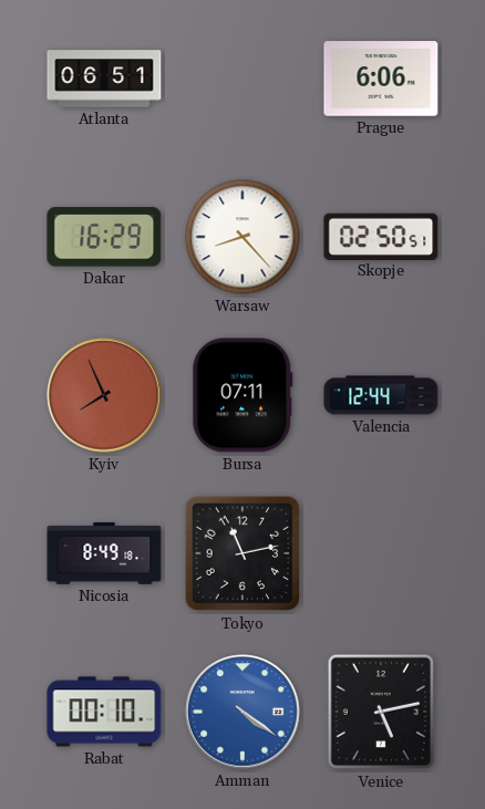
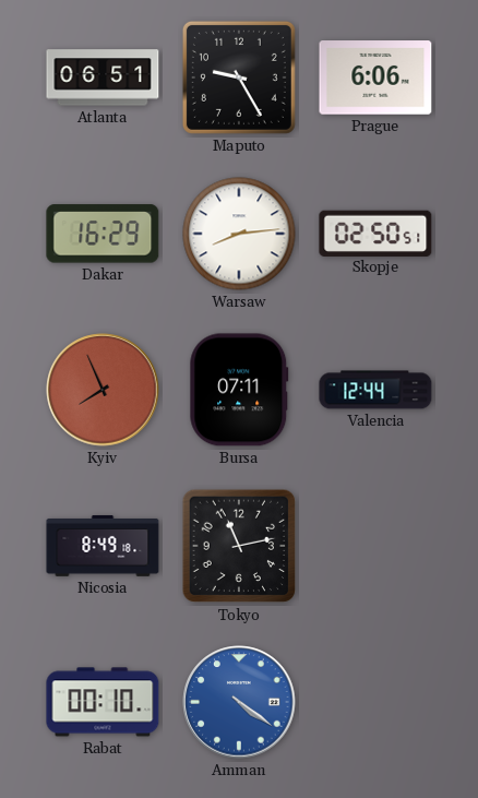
Maputo: none -> 9:25 (239, 78)
Warsaw: 8:23 -> 8:14 (239, 234)
Venice: 5:13 -> none (380, 712)
